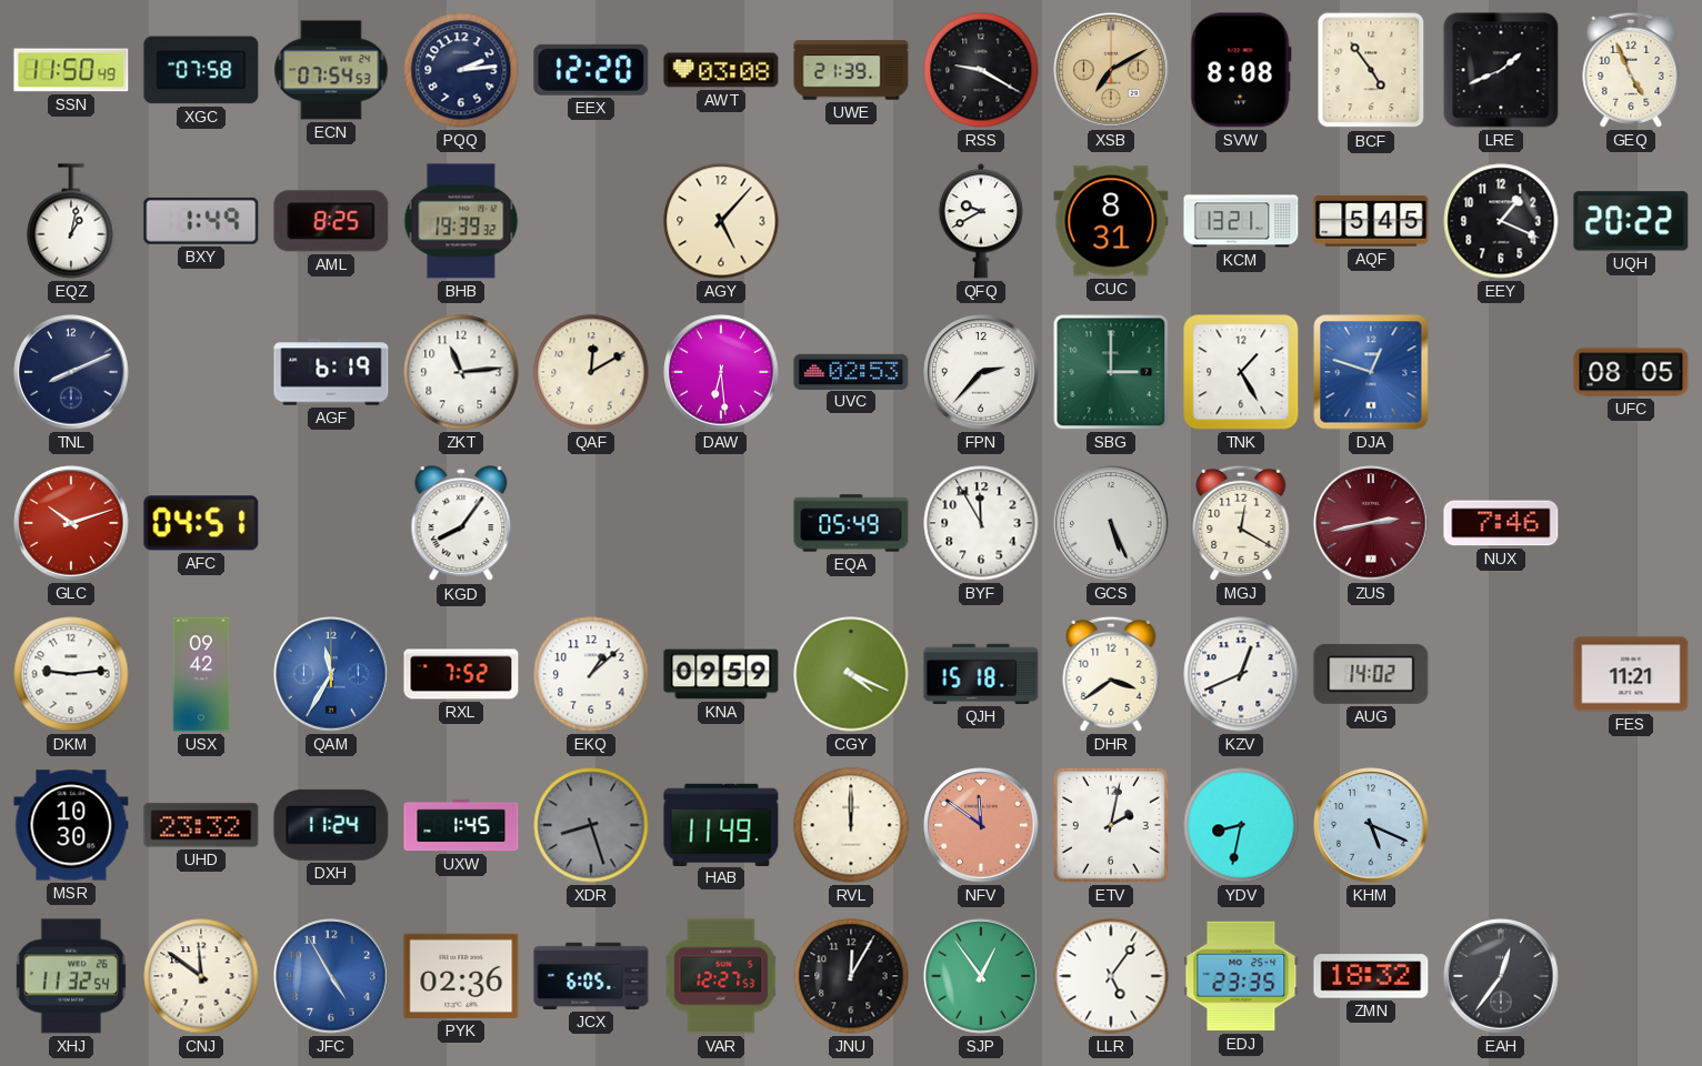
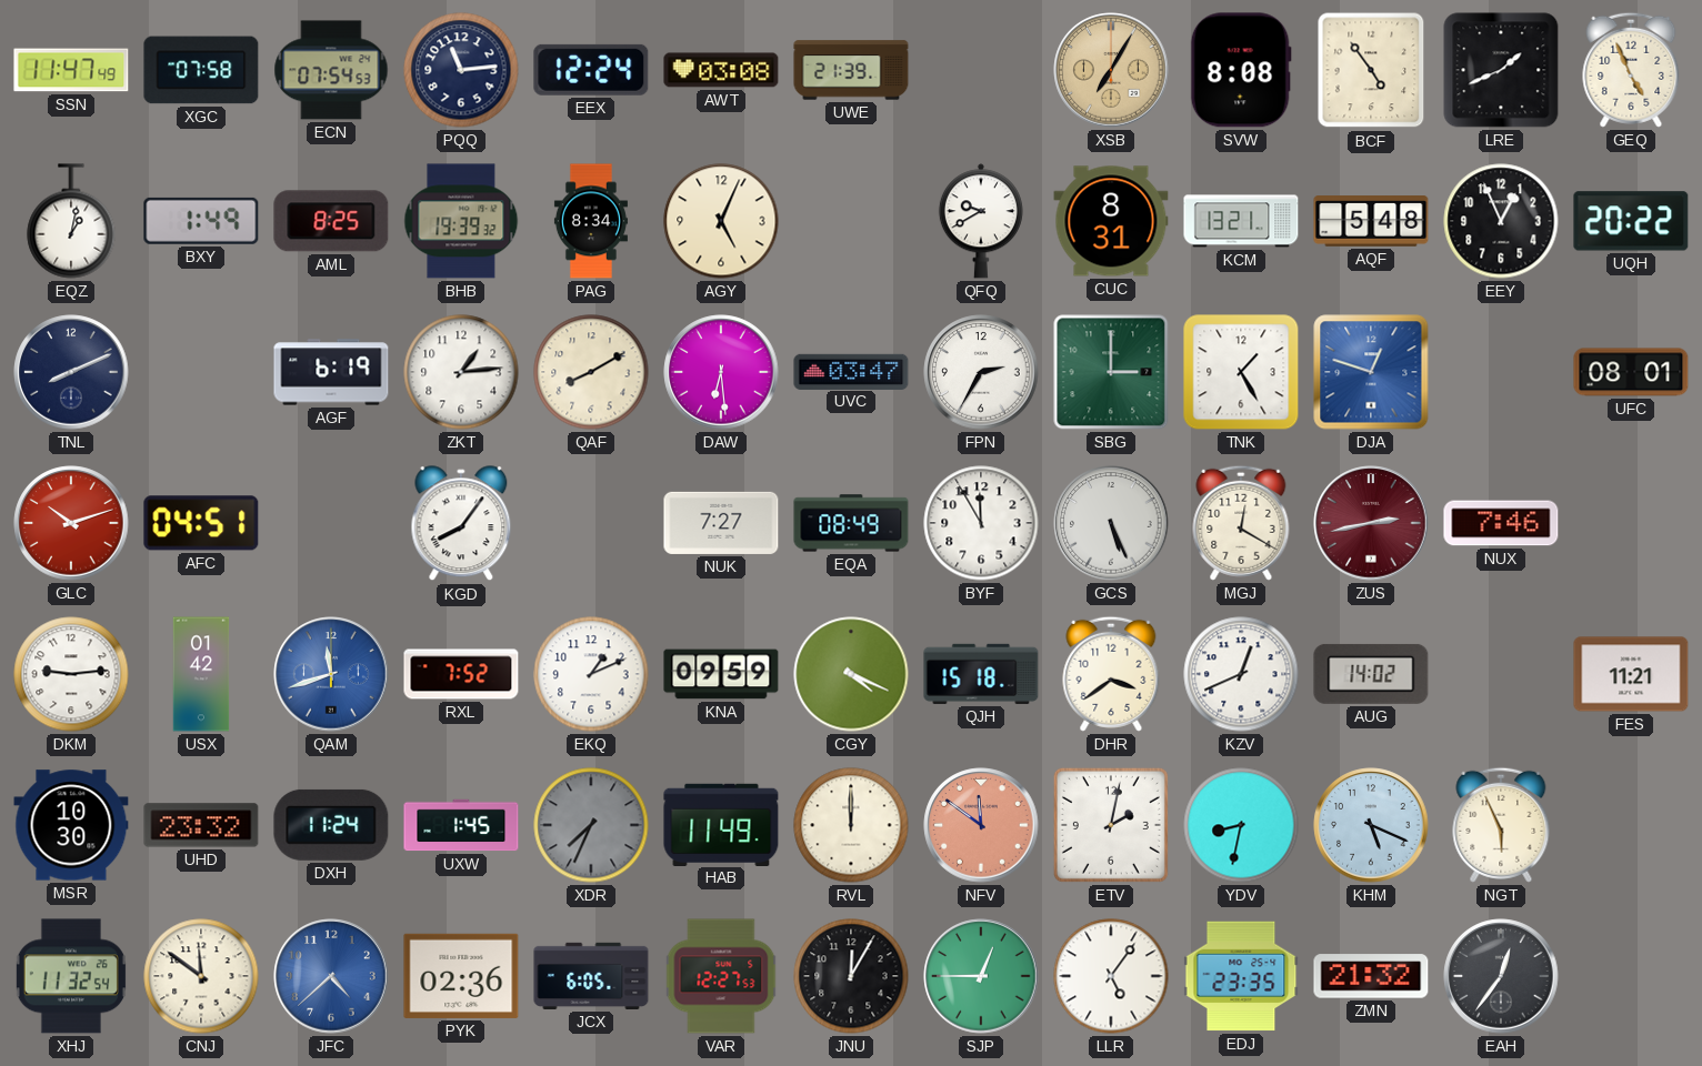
SSN: 11:50 -> 11:47 (71, 70)
PQQ: 2:14 -> 11:14 (461, 70)
EEX: 12:20 -> 12:24 (591, 70)
RSS: 9:20 -> none (981, 70)
XSB: 7:10 -> 7:05 (1111, 70)
PAG: none -> 8:34 (591, 221)
AGY: 5:07 -> 5:04 (721, 221)
AQF: 5:45 -> 5:48 (1371, 221)
EEY: 1:19 -> 12:56 (1501, 221)
ZKT: 11:14 -> 1:14 (461, 372)
QAF: 12:10 -> 8:10 (591, 372)
UVC: 02:53 -> 03:47 (851, 371)
FPN: 2:37 -> 2:35 (981, 372)
UFC: 08:05 -> 08:01 (1631, 372)
NUK: none -> 7:27 (721, 523)
EQA: 05:49 -> 08:49 (851, 523)
USX: 09:42 -> 01:42 (201, 674)
QAM: 11:35 -> 11:42 (331, 674)
EKQ: 1:08 -> 1:11 (591, 674)
XDR: 8:27 -> 7:34 (591, 825)
NGT: none -> 5:56 (1501, 825)
JFC: 4:55 -> 4:38 (331, 976)
SJP: 12:54 -> 12:45 (981, 976)
ZMN: 18:32 -> 21:32 (1371, 976)
